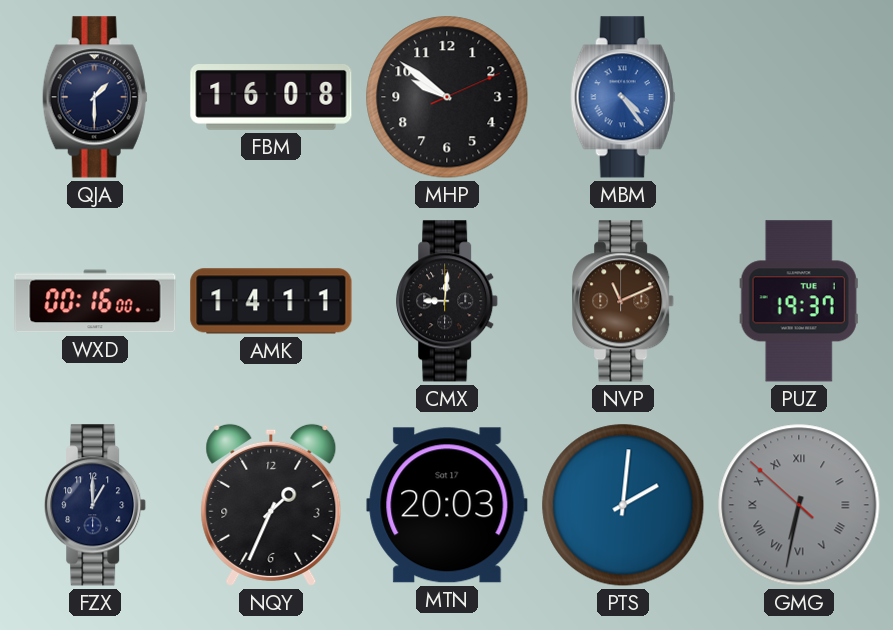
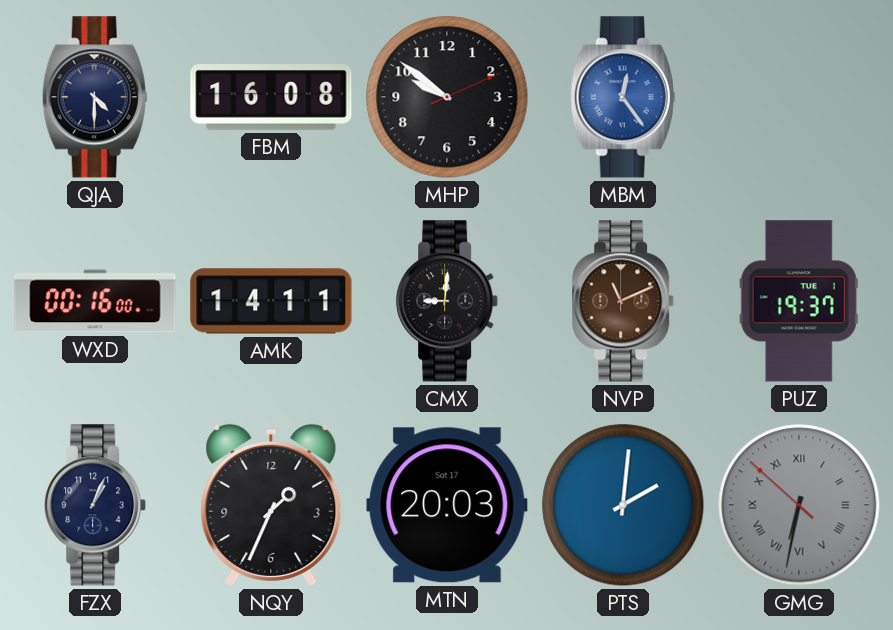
QJA: 1:30 -> 4:30 (95, 97)
MBM: 4:24 -> 12:24 (623, 97)
FZX: 1:00 -> 1:04 (96, 505)
